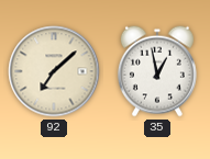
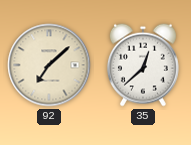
35: 12:58 -> 12:38 (143, 65)
